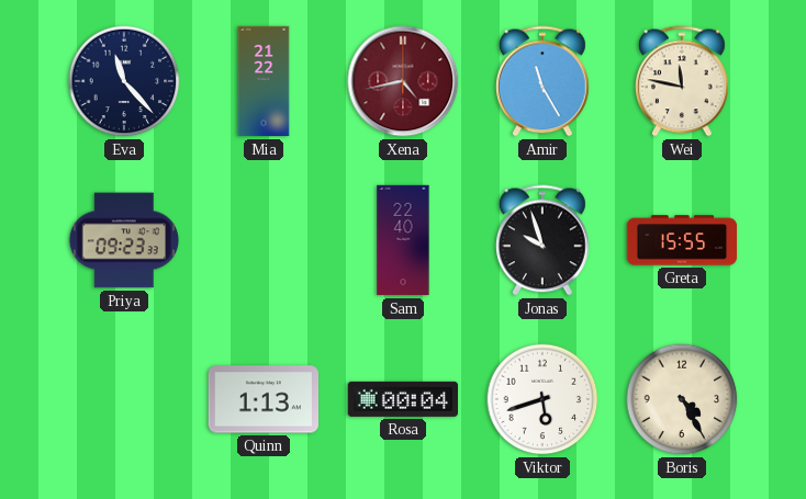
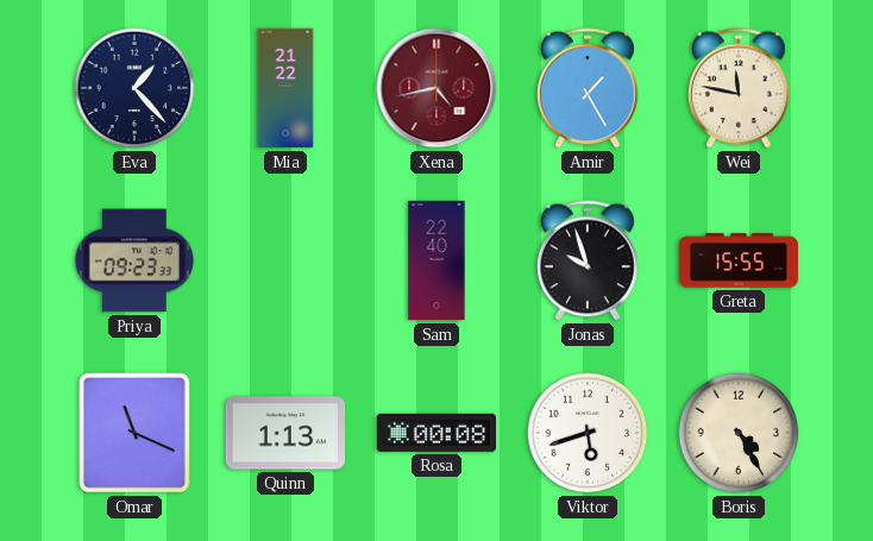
Eva: 11:23 -> 1:23 (134, 88)
Amir: 11:25 -> 1:25 (589, 88)
Omar: none -> 11:19 (134, 433)
Rosa: 00:04 -> 00:08 (435, 433)
